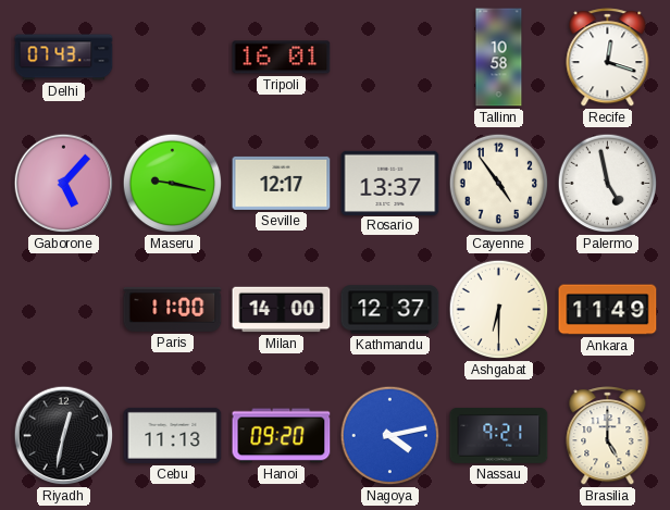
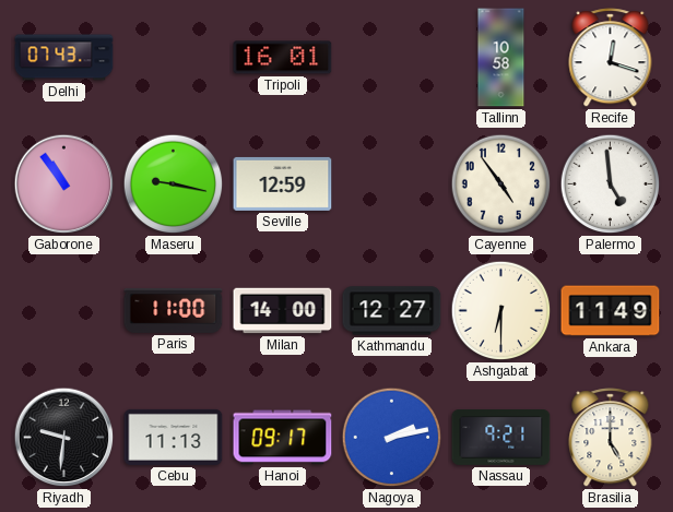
Gaborone: 5:07 -> 10:54 (64, 184)
Seville: 12:17 -> 12:59 (283, 183)
Rosario: 13:37 -> none (390, 183)
Palermo: 4:58 -> 4:59 (611, 184)
Kathmandu: 12:37 -> 12:27 (392, 311)
Riyadh: 12:32 -> 9:31 (64, 438)
Hanoi: 09:20 -> 09:17 (283, 438)
Nagoya: 4:13 -> 2:13 (392, 438)
